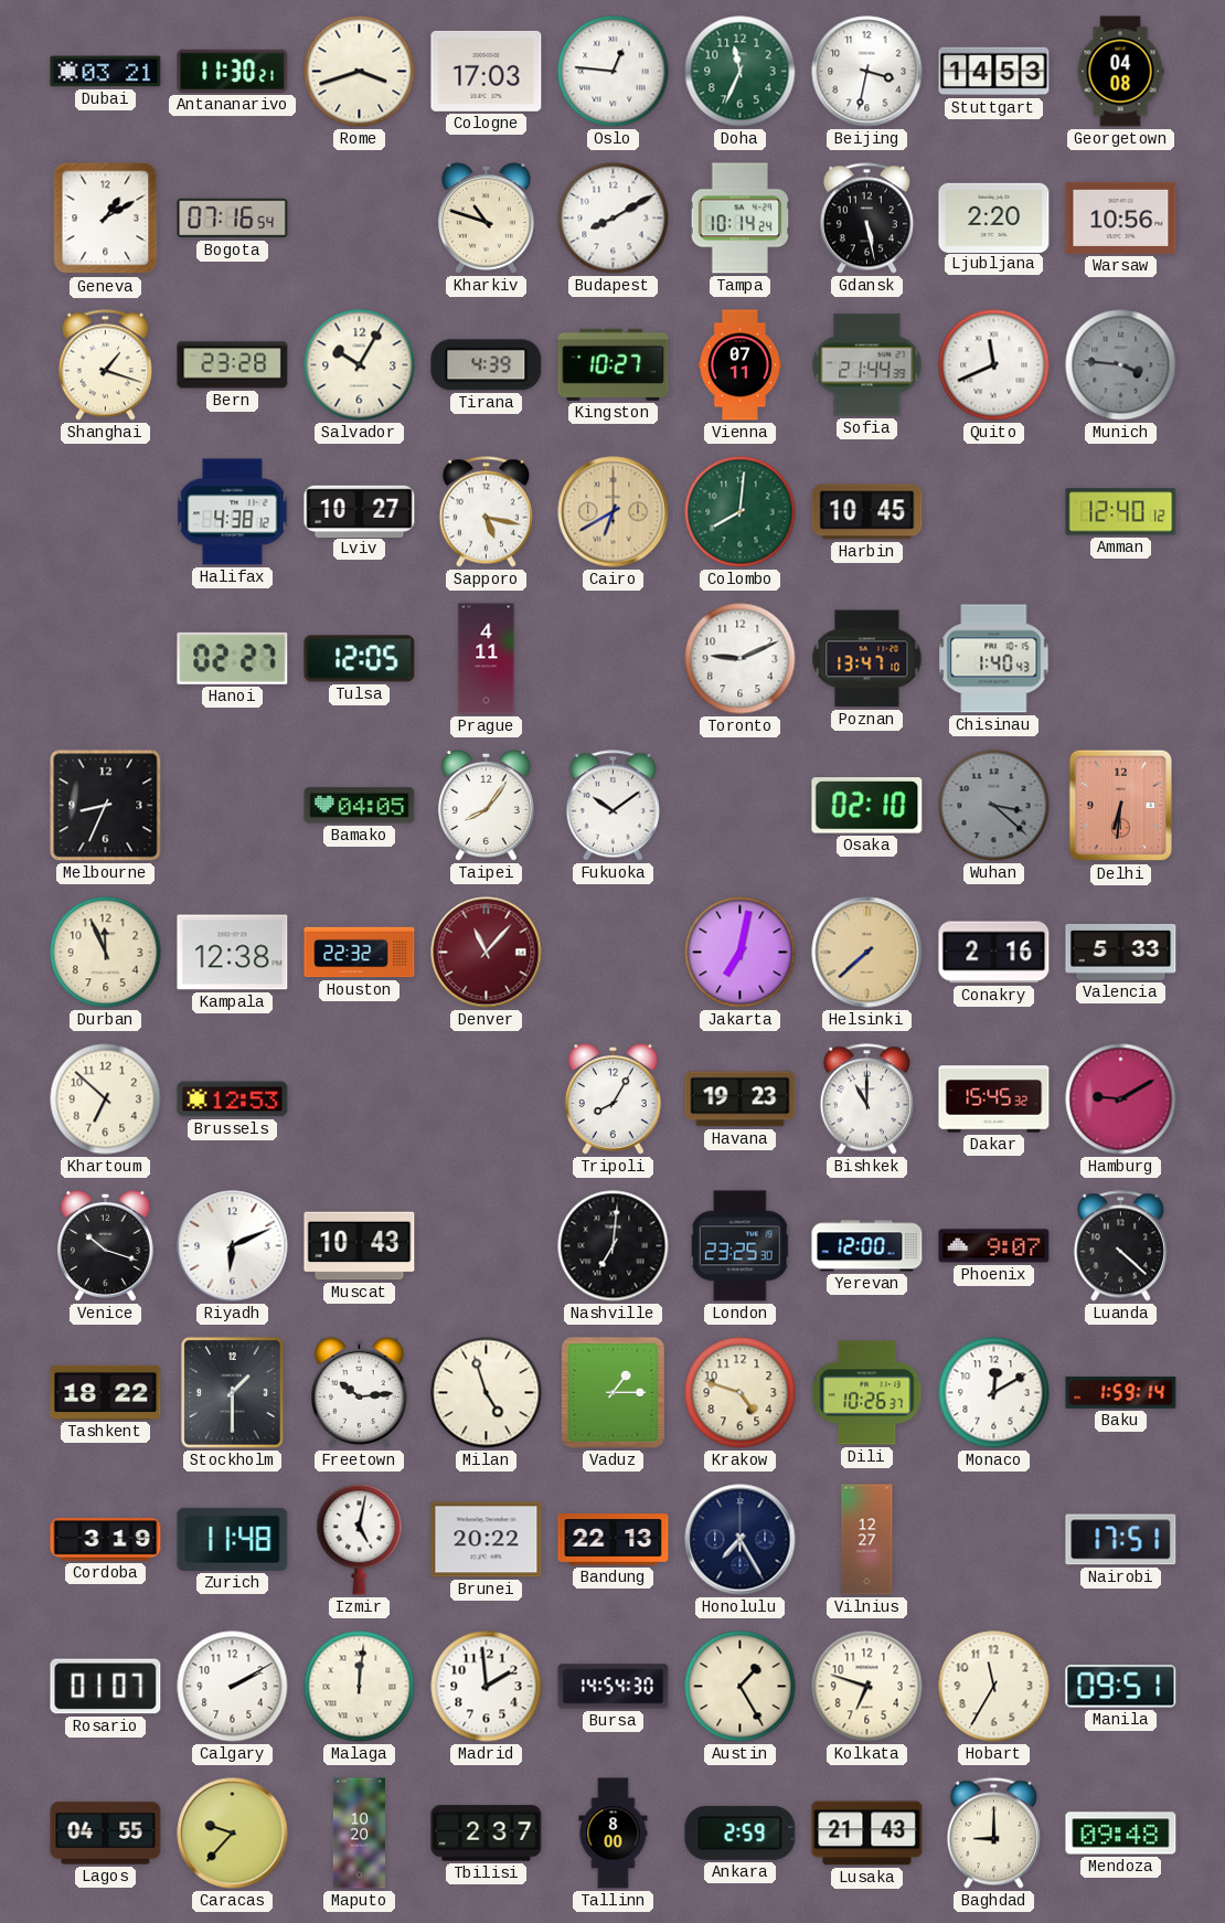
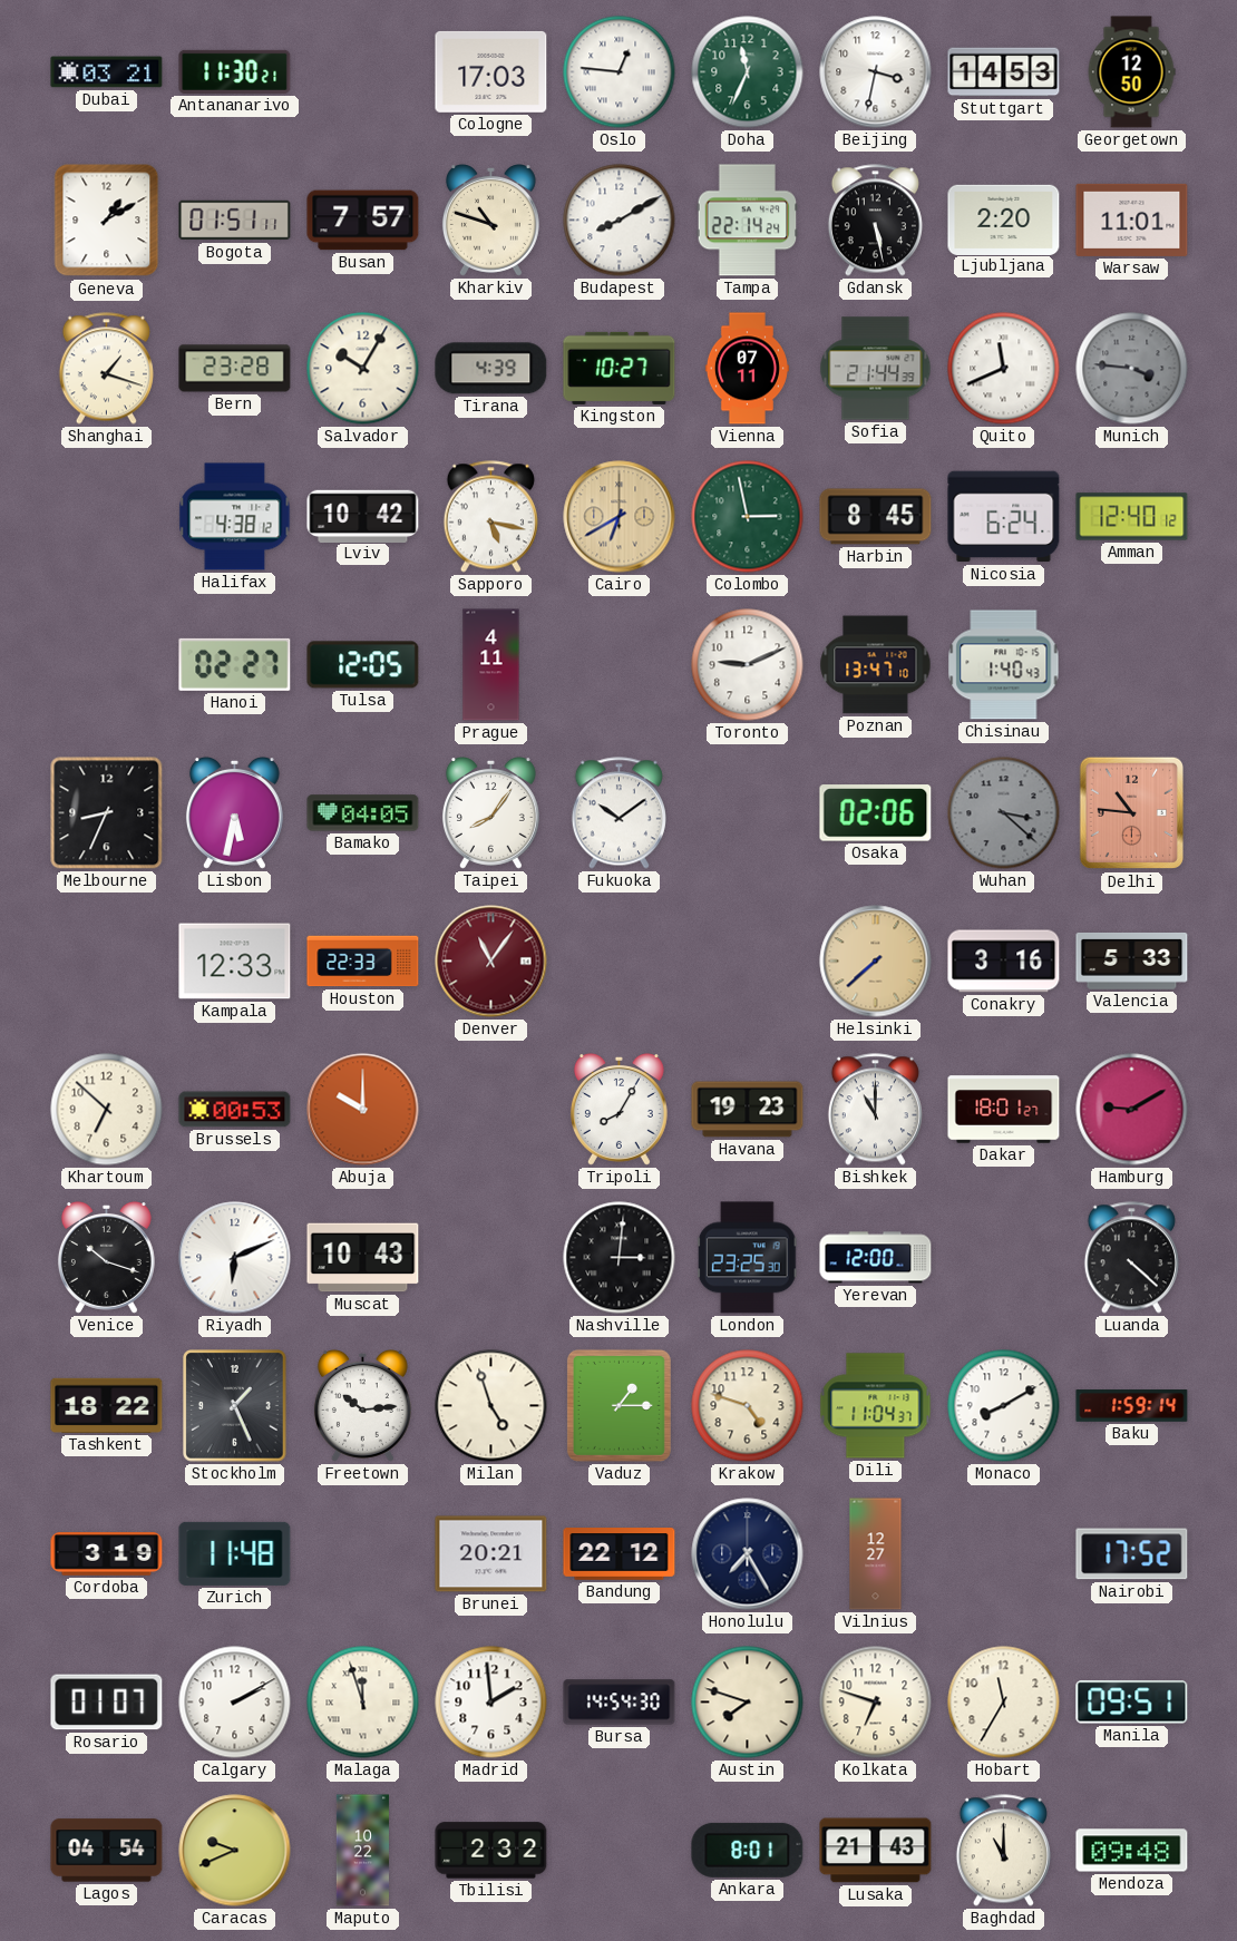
Rome: 3:42 -> none (360, 72)
Georgetown: 04:08 -> 12:50 (1131, 72)
Bogota: 07:16 -> 01:51 (235, 221)
Busan: none -> 7:57 (363, 221)
Tampa: 10:14 -> 22:14 (748, 221)
Warsaw: 10:56 -> 11:01 (1132, 220)
Lviv: 10:27 -> 10:42 (363, 516)
Colombo: 8:01 -> 2:58 (748, 517)
Harbin: 10:45 -> 8:45 (876, 517)
Nicosia: none -> 6:24 (1004, 517)
Lisbon: none -> 5:32 (234, 813)
Osaka: 02:10 -> 02:06 (876, 813)
Delhi: 6:31 -> 10:46 (1131, 813)
Durban: 11:56 -> none (106, 953)
Kampala: 12:38 -> 12:33 (235, 962)
Houston: 22:32 -> 22:33 (363, 962)
Denver: 11:07 -> 11:06 (491, 962)
Jakarta: 7:02 -> none (741, 953)
Conakry: 2:16 -> 3:16 (1004, 962)
Brussels: 12:53 -> 00:53 (235, 1110)
Abuja: none -> 10:00 (363, 1110)
Dakar: 15:45 -> 18:01 (1004, 1110)
Nashville: 7:01 -> 3:01 (620, 1258)
Phoenix: 9:07 -> none (994, 1246)
Stockholm: 1:30 -> 1:26 (235, 1406)
Dili: 10:26 -> 11:04 (876, 1406)
Monaco: 12:10 -> 8:10 (1004, 1406)
Izmir: 5:02 -> none (360, 1540)
Brunei: 20:22 -> 20:21 (491, 1554)
Bandung: 22:13 -> 22:12 (620, 1554)
Nairobi: 17:51 -> 17:52 (1132, 1554)
Malaga: 12:01 -> 11:57 (363, 1703)
Austin: 1:25 -> 7:48 (748, 1703)
Lagos: 04:55 -> 04:54 (107, 1851)
Caracas: 9:37 -> 9:41 (235, 1851)
Maputo: 10:20 -> 10:22 (362, 1851)
Tbilisi: 2:37 -> 2:32 (491, 1851)
Tallinn: 8:00 -> none (614, 1834)
Ankara: 2:59 -> 8:01 (748, 1850)
Baghdad: 9:00 -> 11:00 (1003, 1851)
